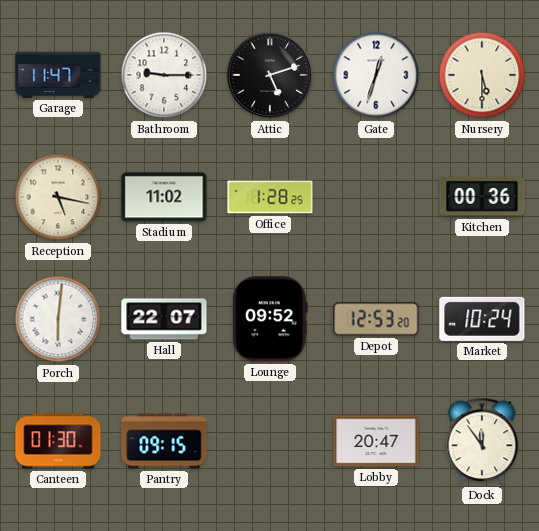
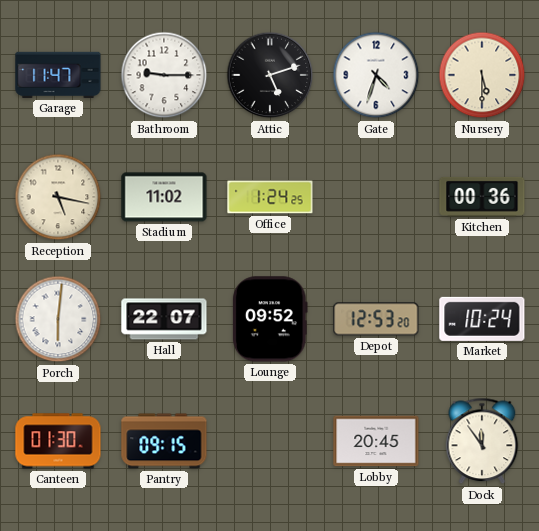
Gate: 12:33 -> 4:33 (376, 75)
Office: 1:28 -> 1:24 (270, 197)
Lobby: 20:47 -> 20:45 (376, 441)
